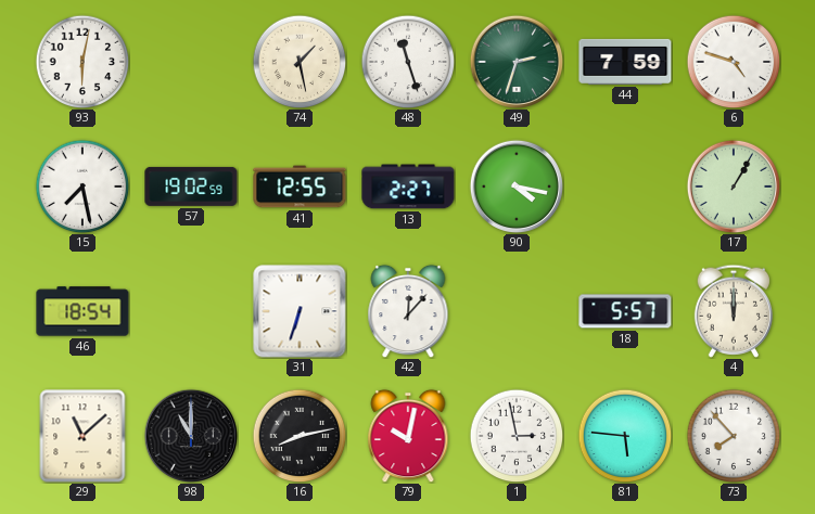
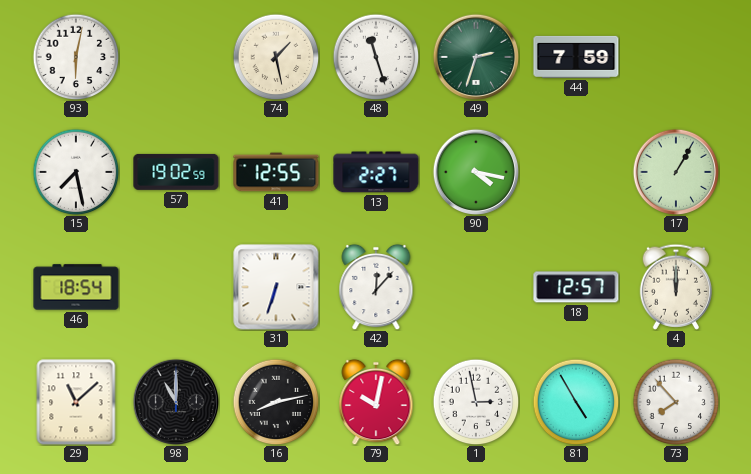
6: 4:48 -> none (734, 62)
18: 5:57 -> 12:57 (576, 287)
81: 5:46 -> 4:55 (576, 402)
